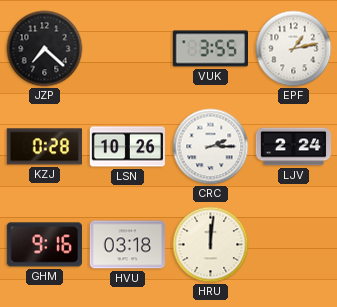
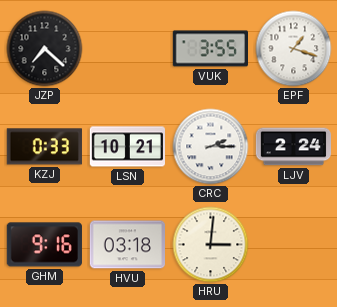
EPF: 1:13 -> 1:18 (294, 49)
KZJ: 0:28 -> 0:33 (44, 147)
LSN: 10:26 -> 10:21 (127, 147)
HRU: 12:01 -> 3:01 (211, 245)
